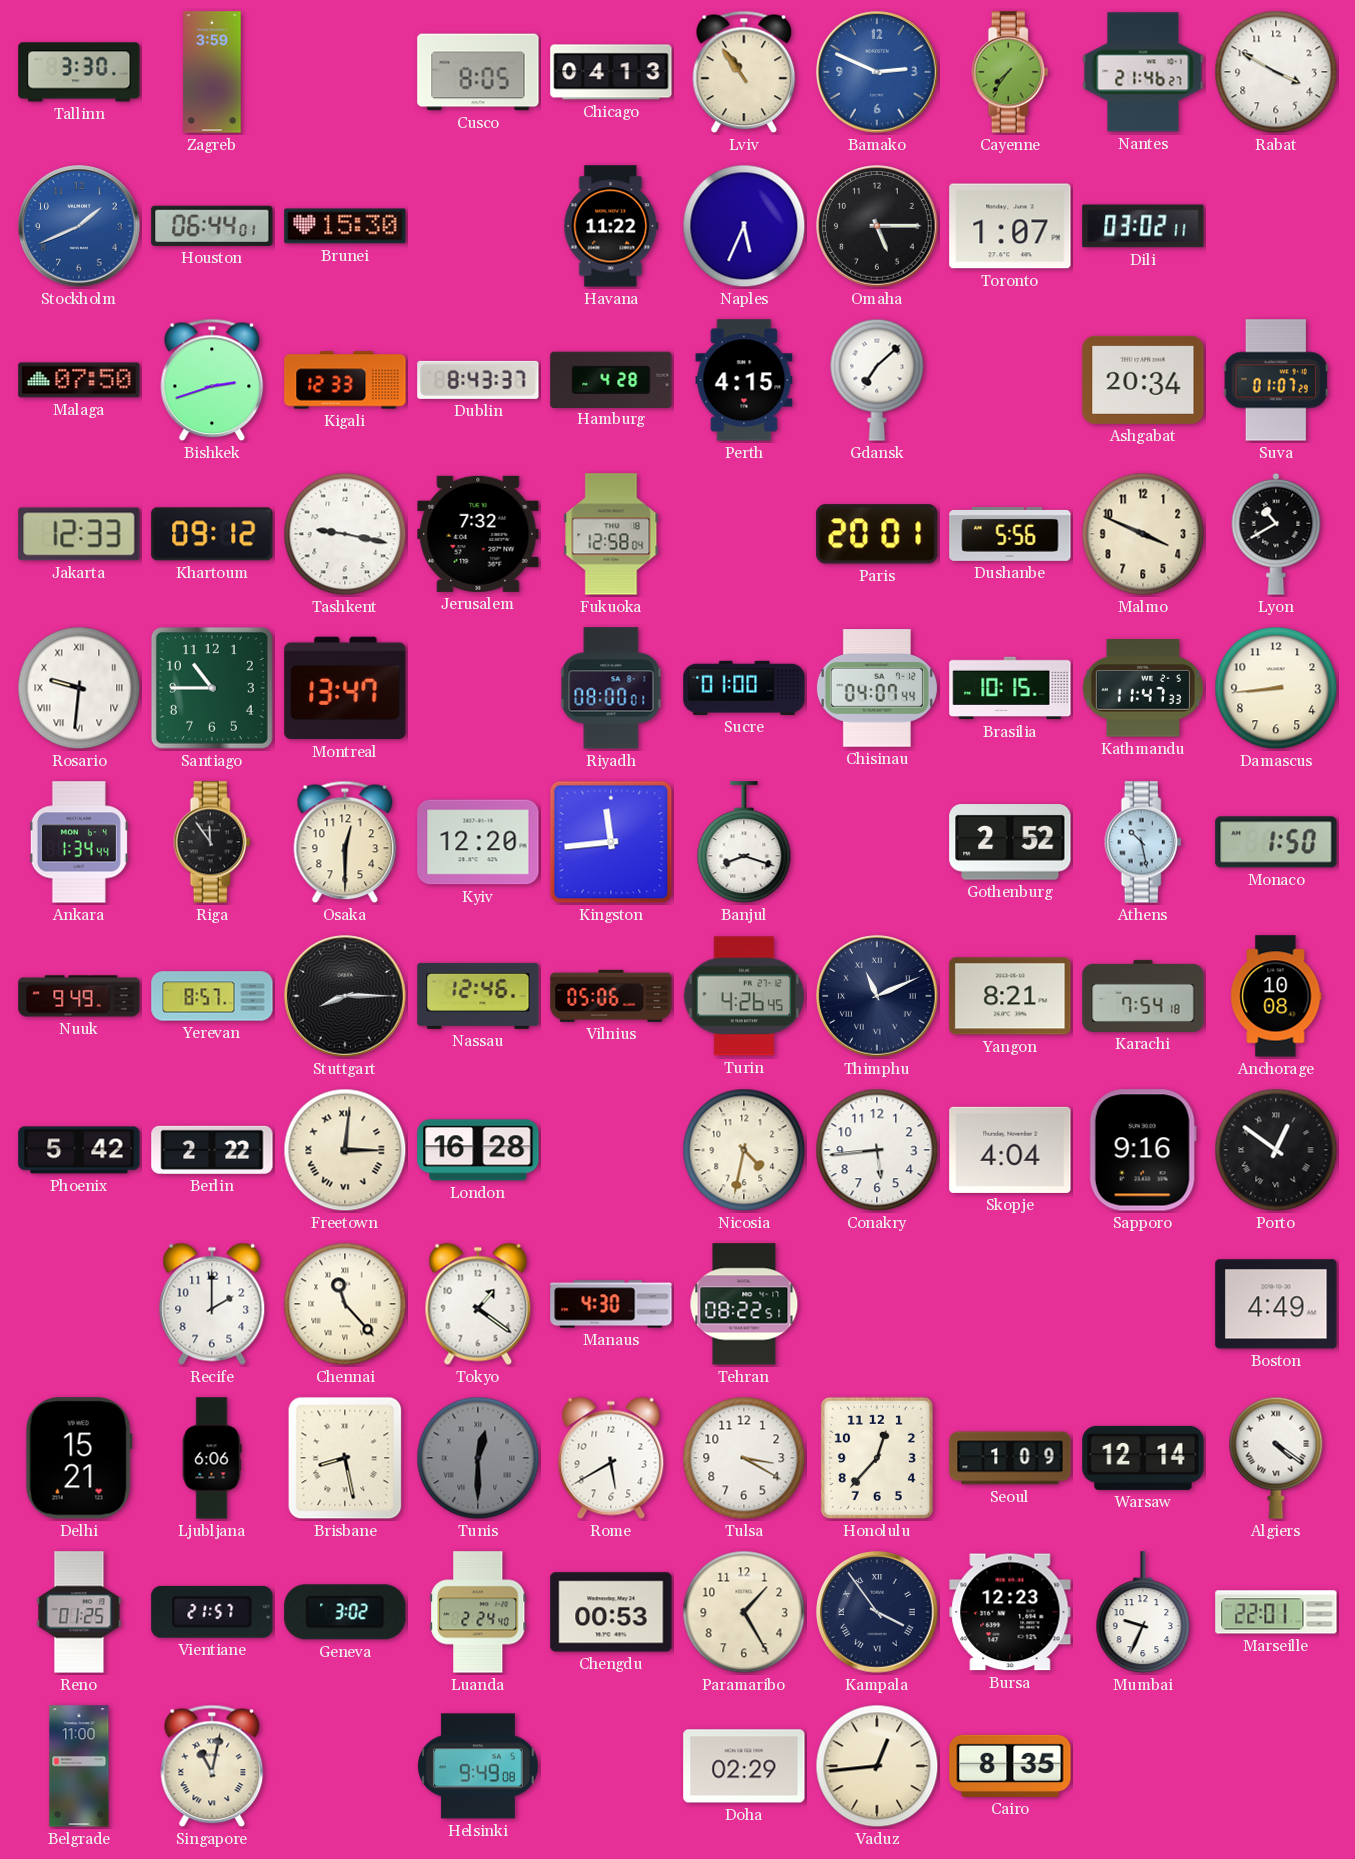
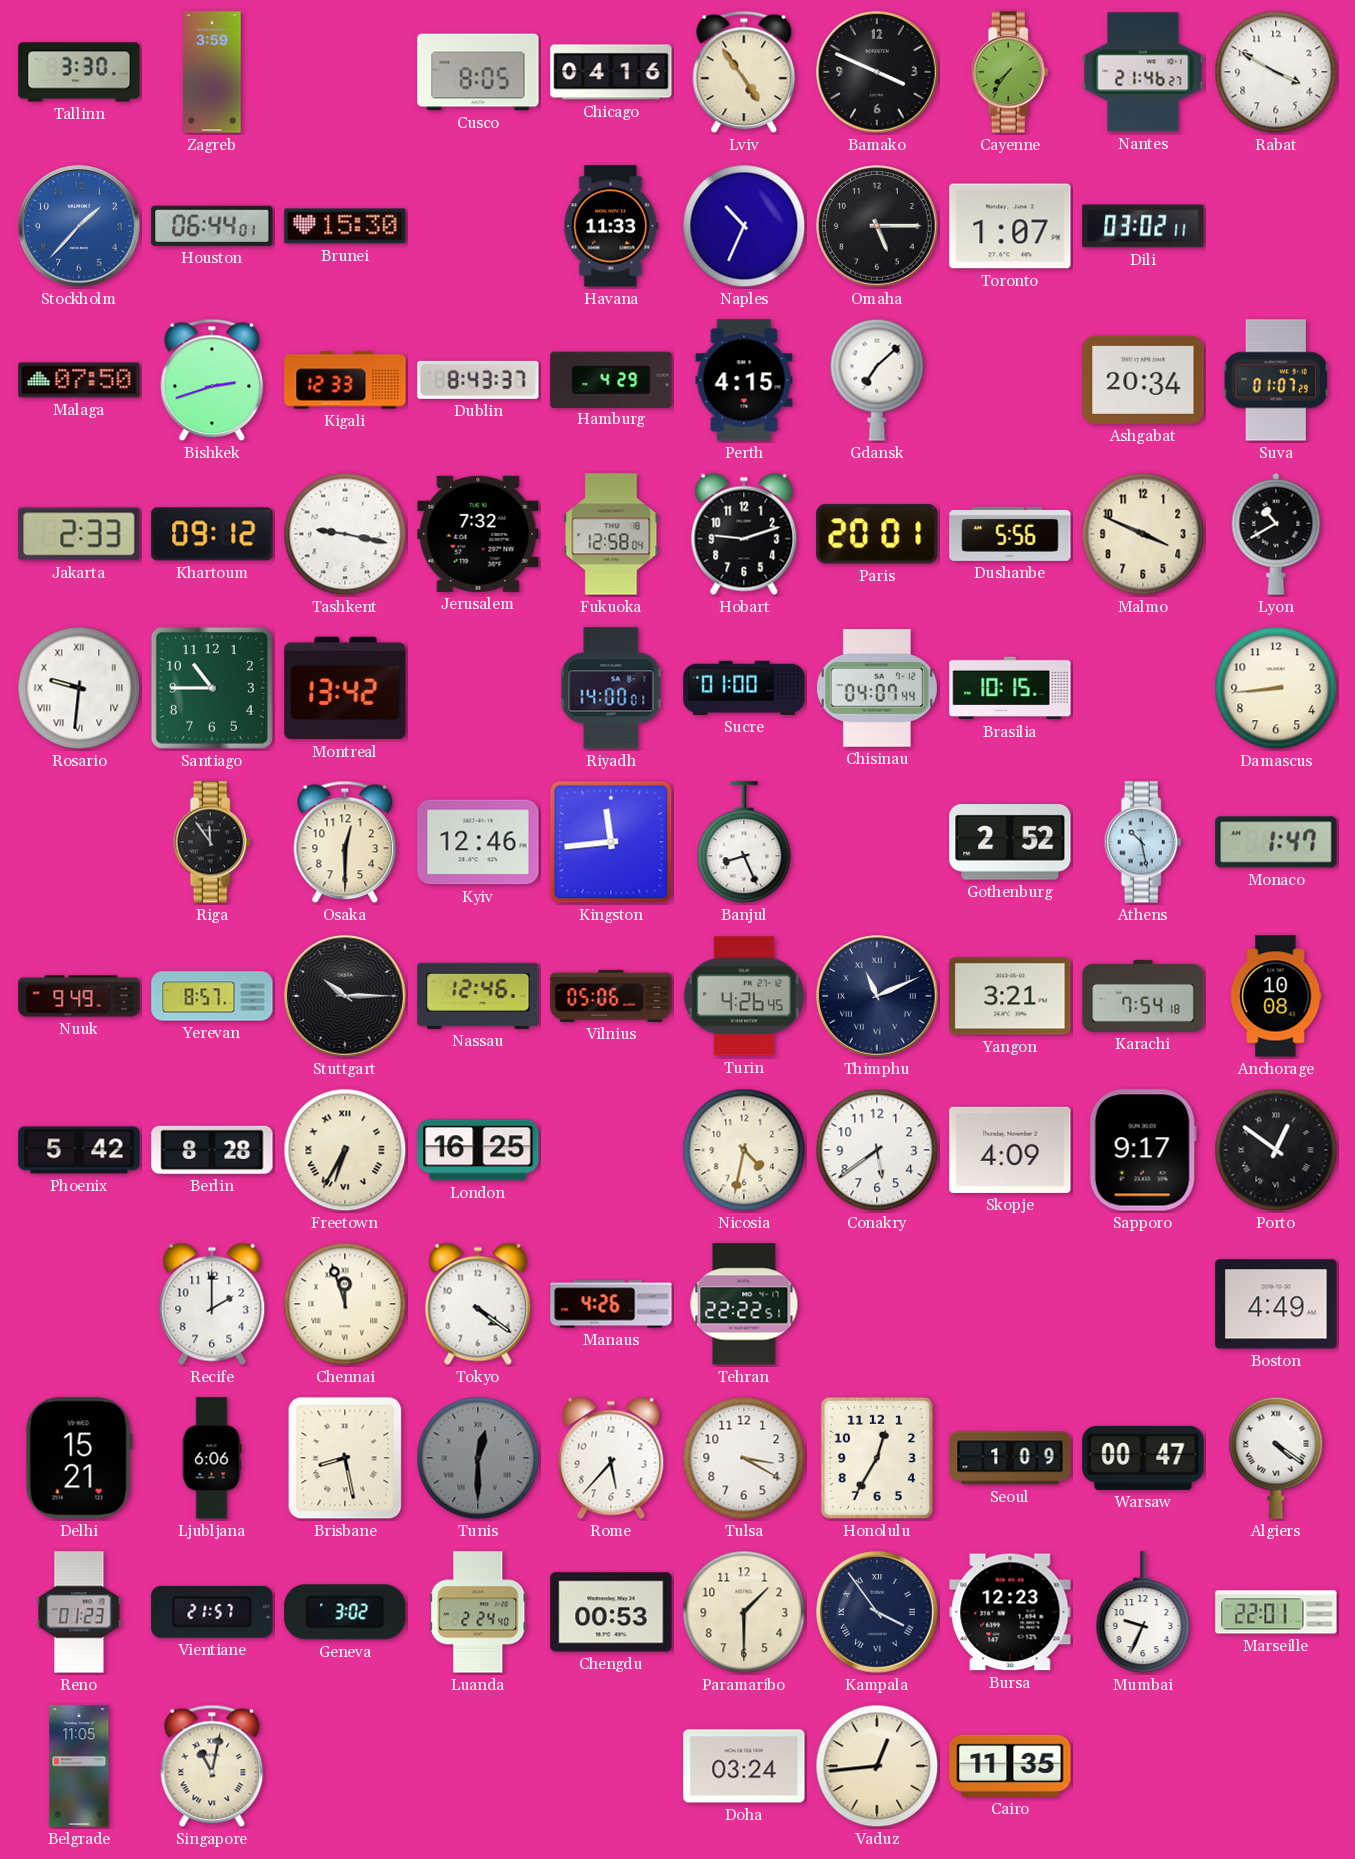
Chicago: 04:13 -> 04:16 (611, 72)
Lviv: 10:54 -> 4:54 (744, 72)
Bamako: 2:49 -> 3:49 (877, 72)
Bamako dial: blue -> black (877, 72)
Stockholm: 1:41 -> 1:37 (79, 226)
Havana: 11:22 -> 11:33 (611, 226)
Naples: 5:34 -> 10:34 (744, 226)
Hamburg: 4:28 -> 4:29 (611, 379)
Jakarta: 12:33 -> 2:33 (79, 534)
Hobart: none -> 9:12 (744, 534)
Montreal: 13:47 -> 13:42 (345, 688)
Riyadh: 08:00 -> 14:00 (611, 688)
Kathmandu: 11:47 -> none (1143, 688)
Ankara: 1:34 -> none (79, 842)
Kyiv: 12:20 -> 12:46 (478, 842)
Banjul: 8:18 -> 8:26 (744, 843)
Monaco: 1:50 -> 1:47 (1276, 842)
Stuttgart: 8:15 -> 10:15 (345, 996)
Yangon: 8:21 -> 3:21 (1010, 996)
Berlin: 2:22 -> 8:28 (212, 1150)
Freetown: 3:01 -> 6:35 (345, 1150)
London: 16:28 -> 16:25 (478, 1150)
Conakry: 5:44 -> 5:39 (877, 1150)
Skopje: 4:04 -> 4:09 (1010, 1150)
Sapporo: 9:16 -> 9:17 (1143, 1150)
Chennai: 11:23 -> 11:57 (345, 1304)
Tokyo: 1:21 -> 4:21 (478, 1304)
Manaus: 4:30 -> 4:26 (611, 1304)
Tehran: 08:22 -> 22:22 (744, 1304)
Rome: 5:40 -> 5:37 (611, 1458)
Honolulu: 12:37 -> 12:35 (877, 1458)
Warsaw: 12:14 -> 00:47 (1143, 1458)
Reno: 01:25 -> 01:23 (79, 1612)
Paramaribo: 1:25 -> 1:30 (744, 1612)
Belgrade: 11:00 -> 11:05 (79, 1766)
Helsinki: 9:49 -> none (478, 1766)
Doha: 02:29 -> 03:24 (744, 1766)
Cairo: 8:35 -> 11:35 (1010, 1766)
